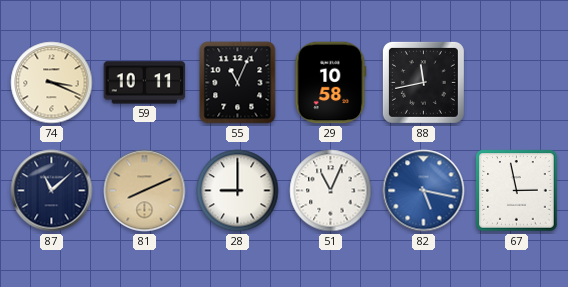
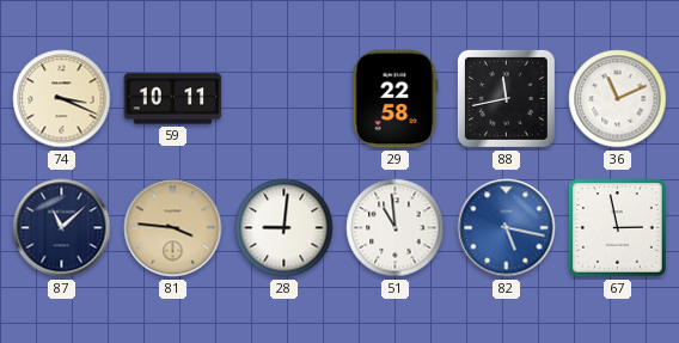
55: 11:04 -> none (238, 83)
29: 10:58 -> 22:58 (396, 99)
36: none -> 11:11 (618, 99)
81: 8:11 -> 3:46 (173, 228)
28: 9:00 -> 9:01 (285, 228)
51: 11:04 -> 10:59 (396, 228)
